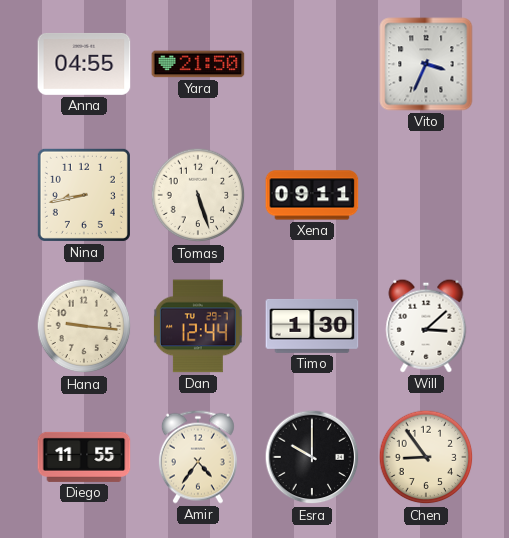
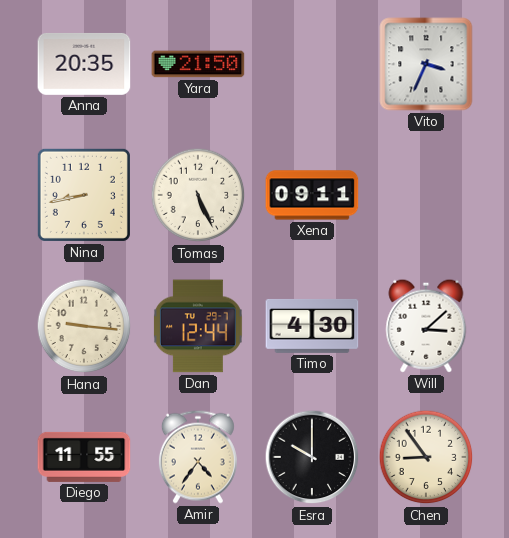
Anna: 04:55 -> 20:35 (84, 64)
Tomas: 5:27 -> 5:26 (198, 195)
Timo: 1:30 -> 4:30 (312, 326)
